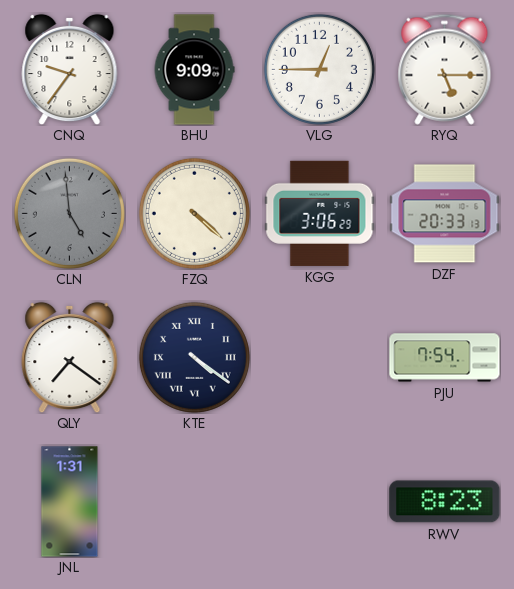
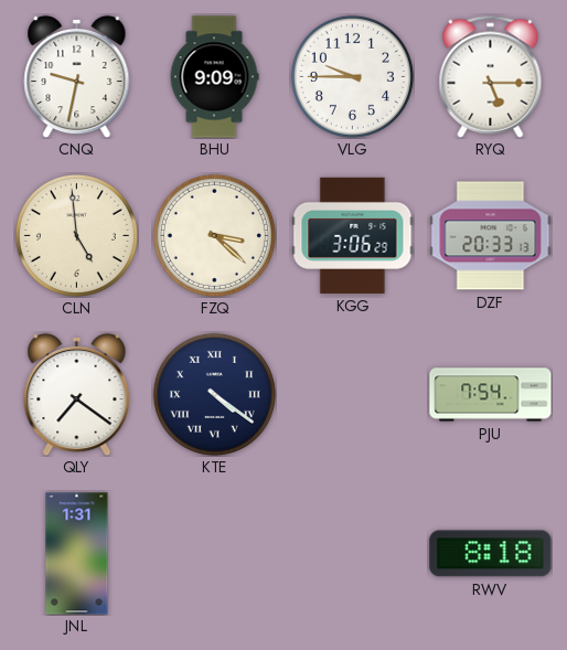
CNQ: 9:36 -> 9:32 (77, 76)
VLG: 12:45 -> 9:45 (352, 76)
CLN dial: grey -> cream (76, 235)
FZQ: 4:22 -> 3:22 (214, 235)
RWV: 8:23 -> 8:18 (491, 554)
